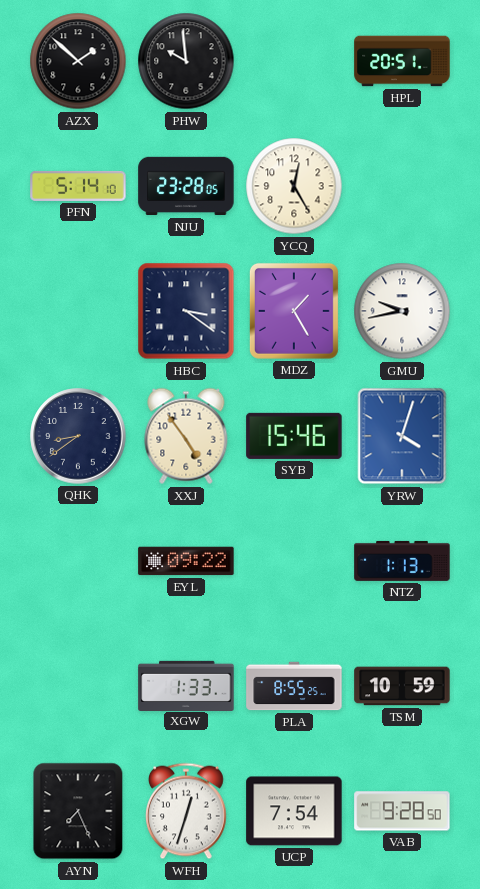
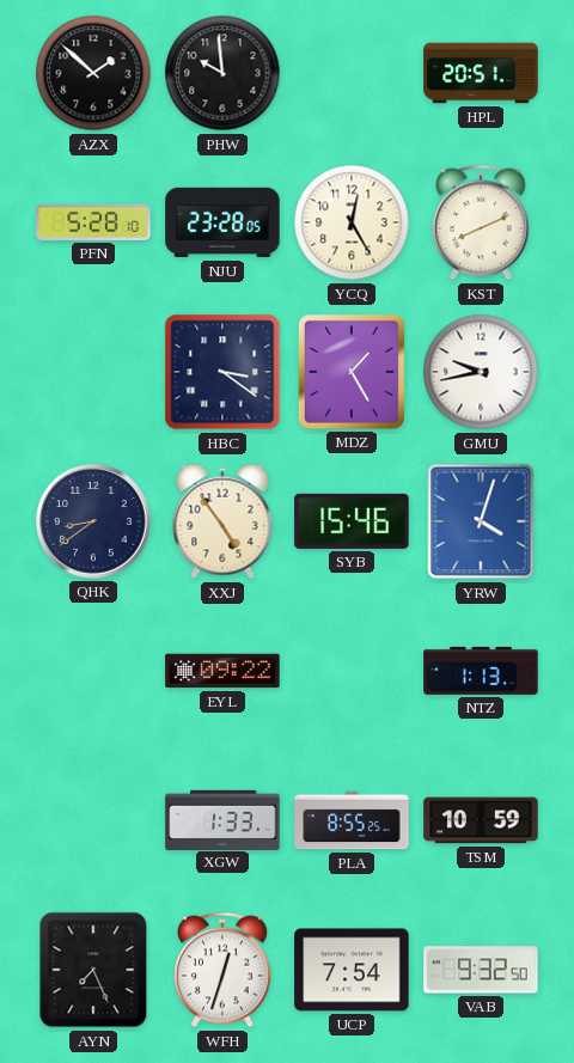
PFN: 5:14 -> 5:28 (93, 222)
KST: none -> 8:11 (482, 222)
VAB: 9:28 -> 9:32 (481, 970)
